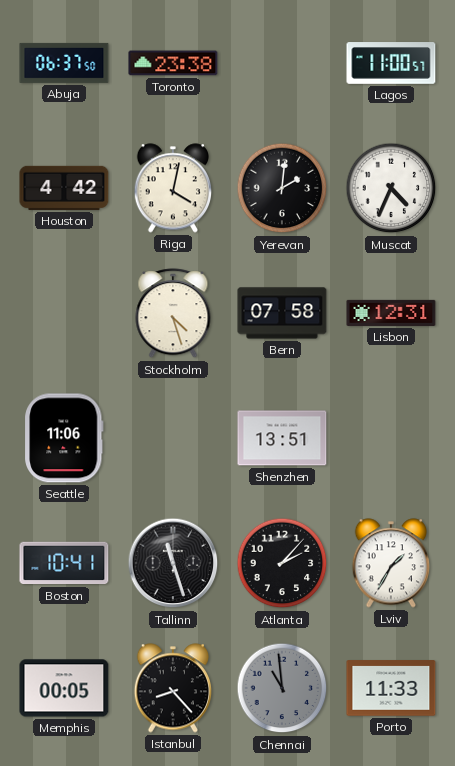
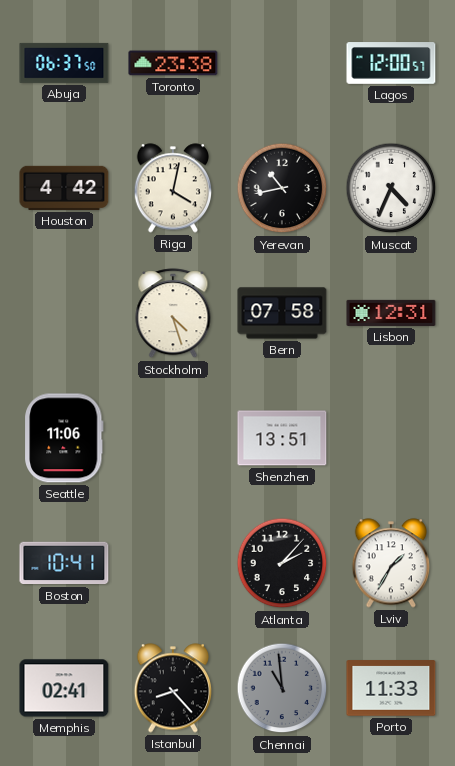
Lagos: 11:00 -> 12:00 (391, 63)
Yerevan: 2:01 -> 10:43 (282, 188)
Tallinn: 11:27 -> none (173, 563)
Memphis: 00:05 -> 02:41 (64, 688)
